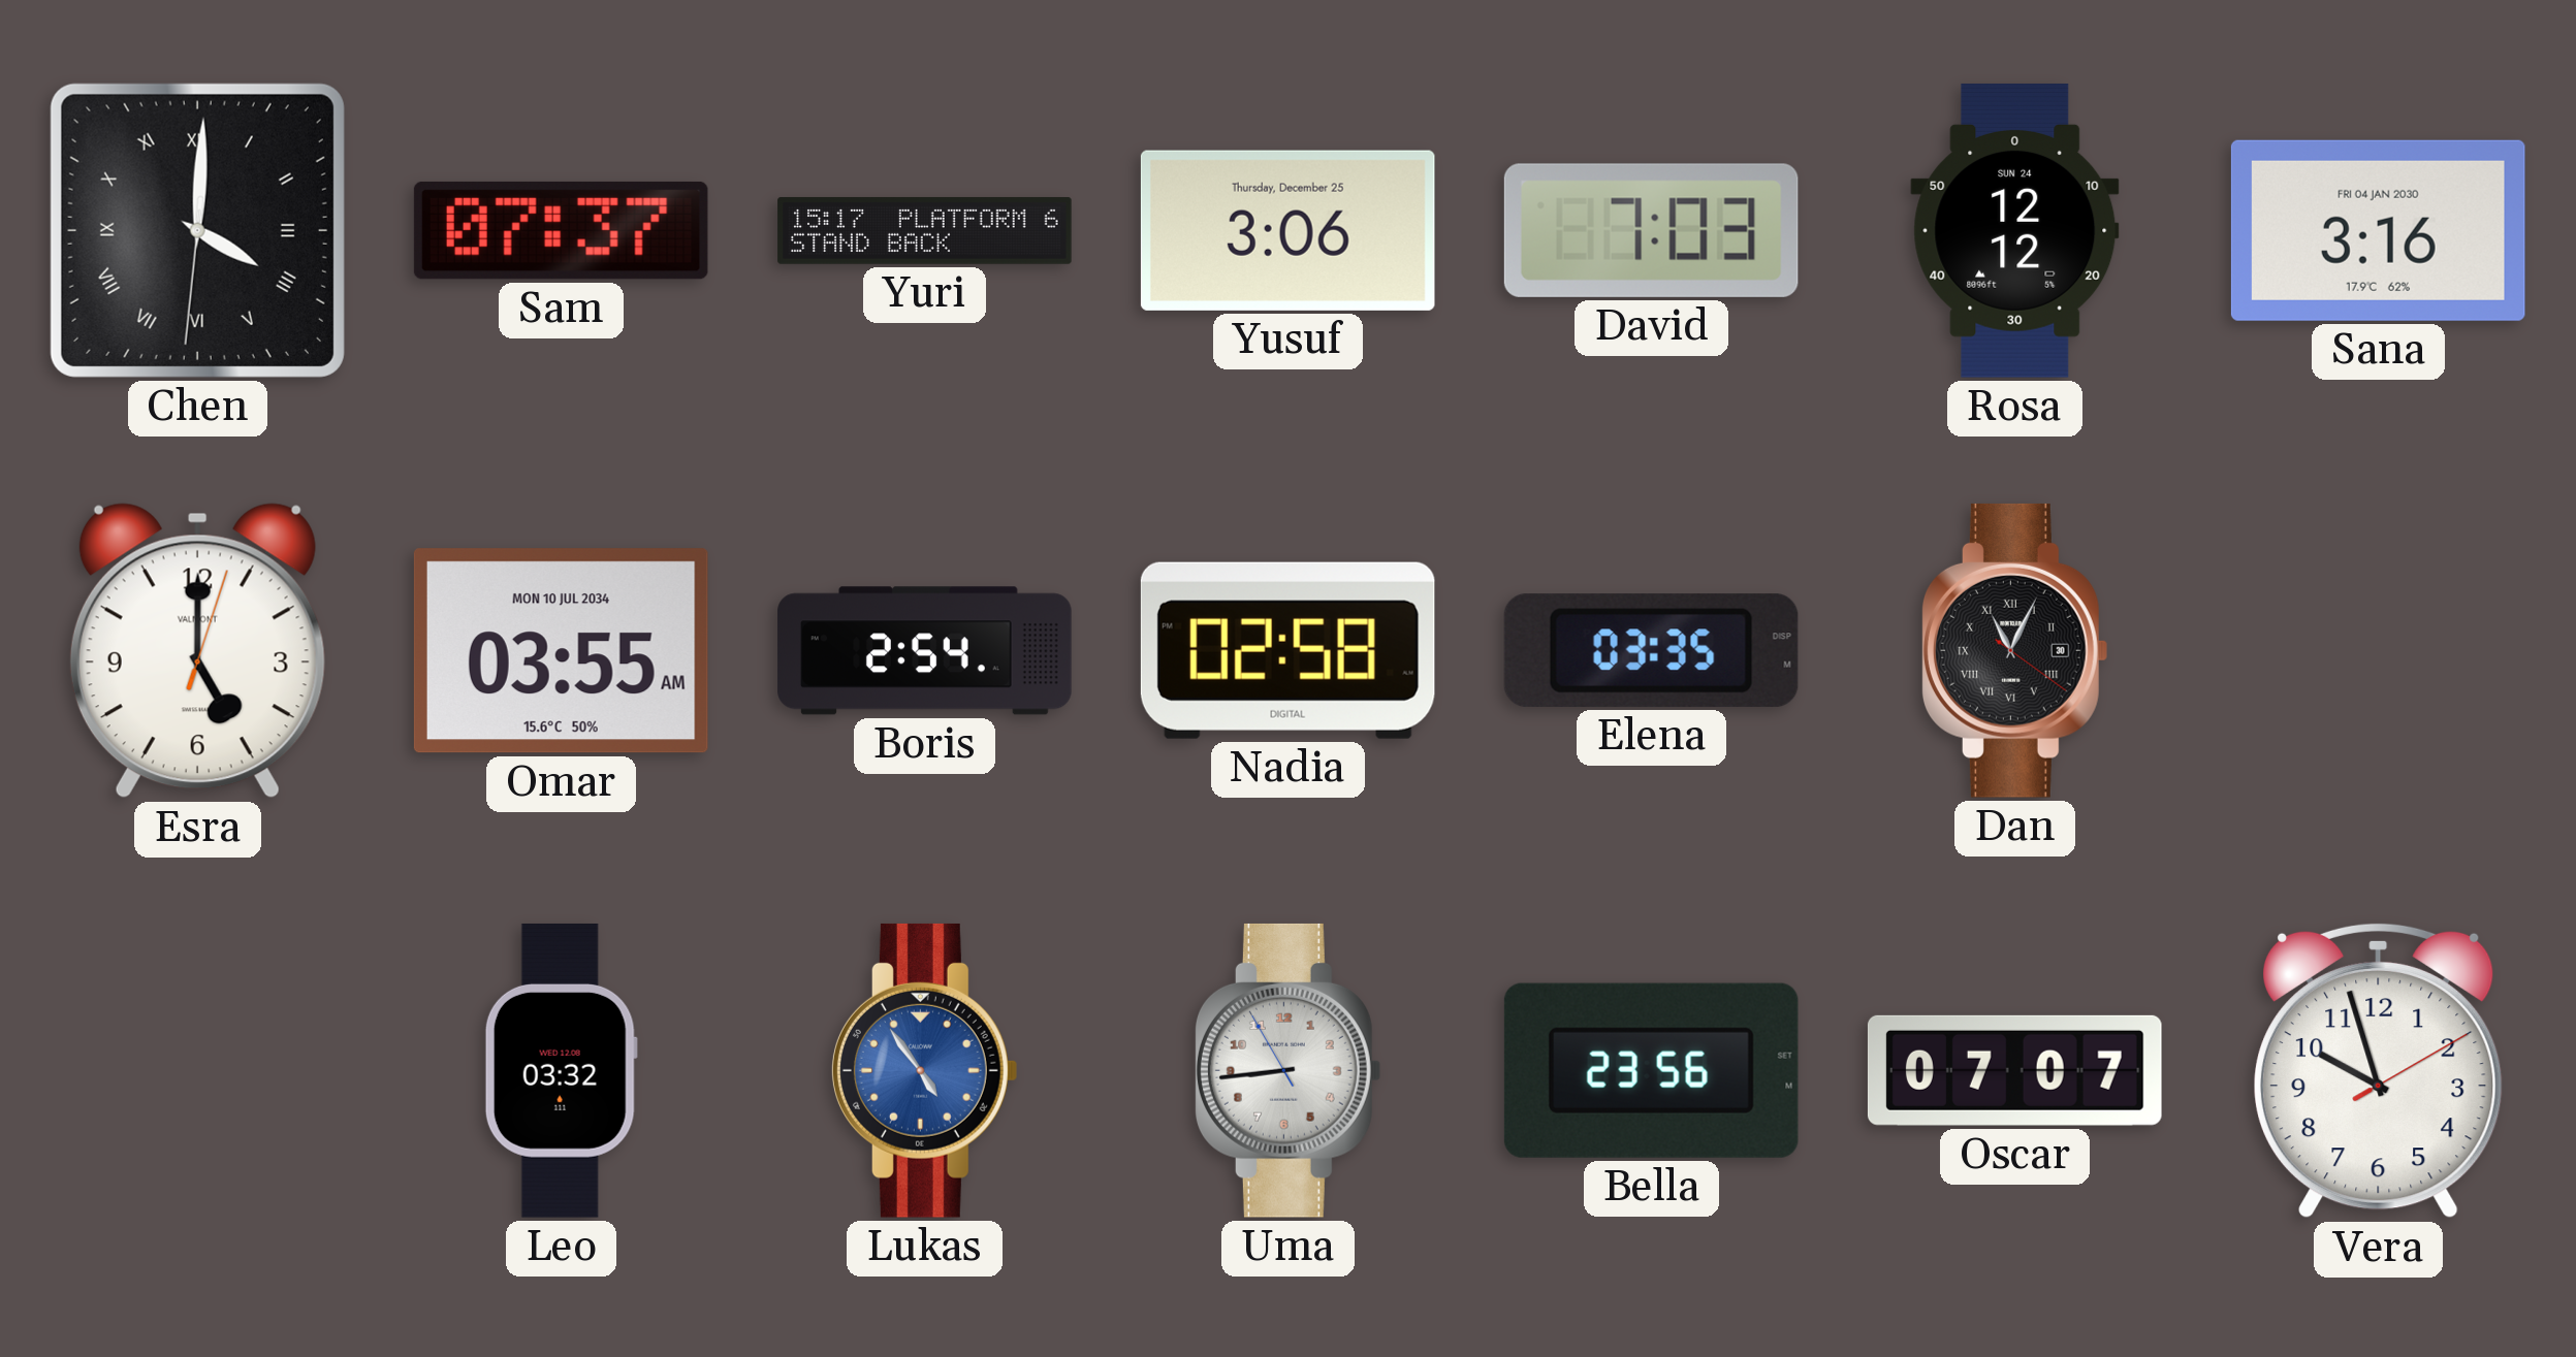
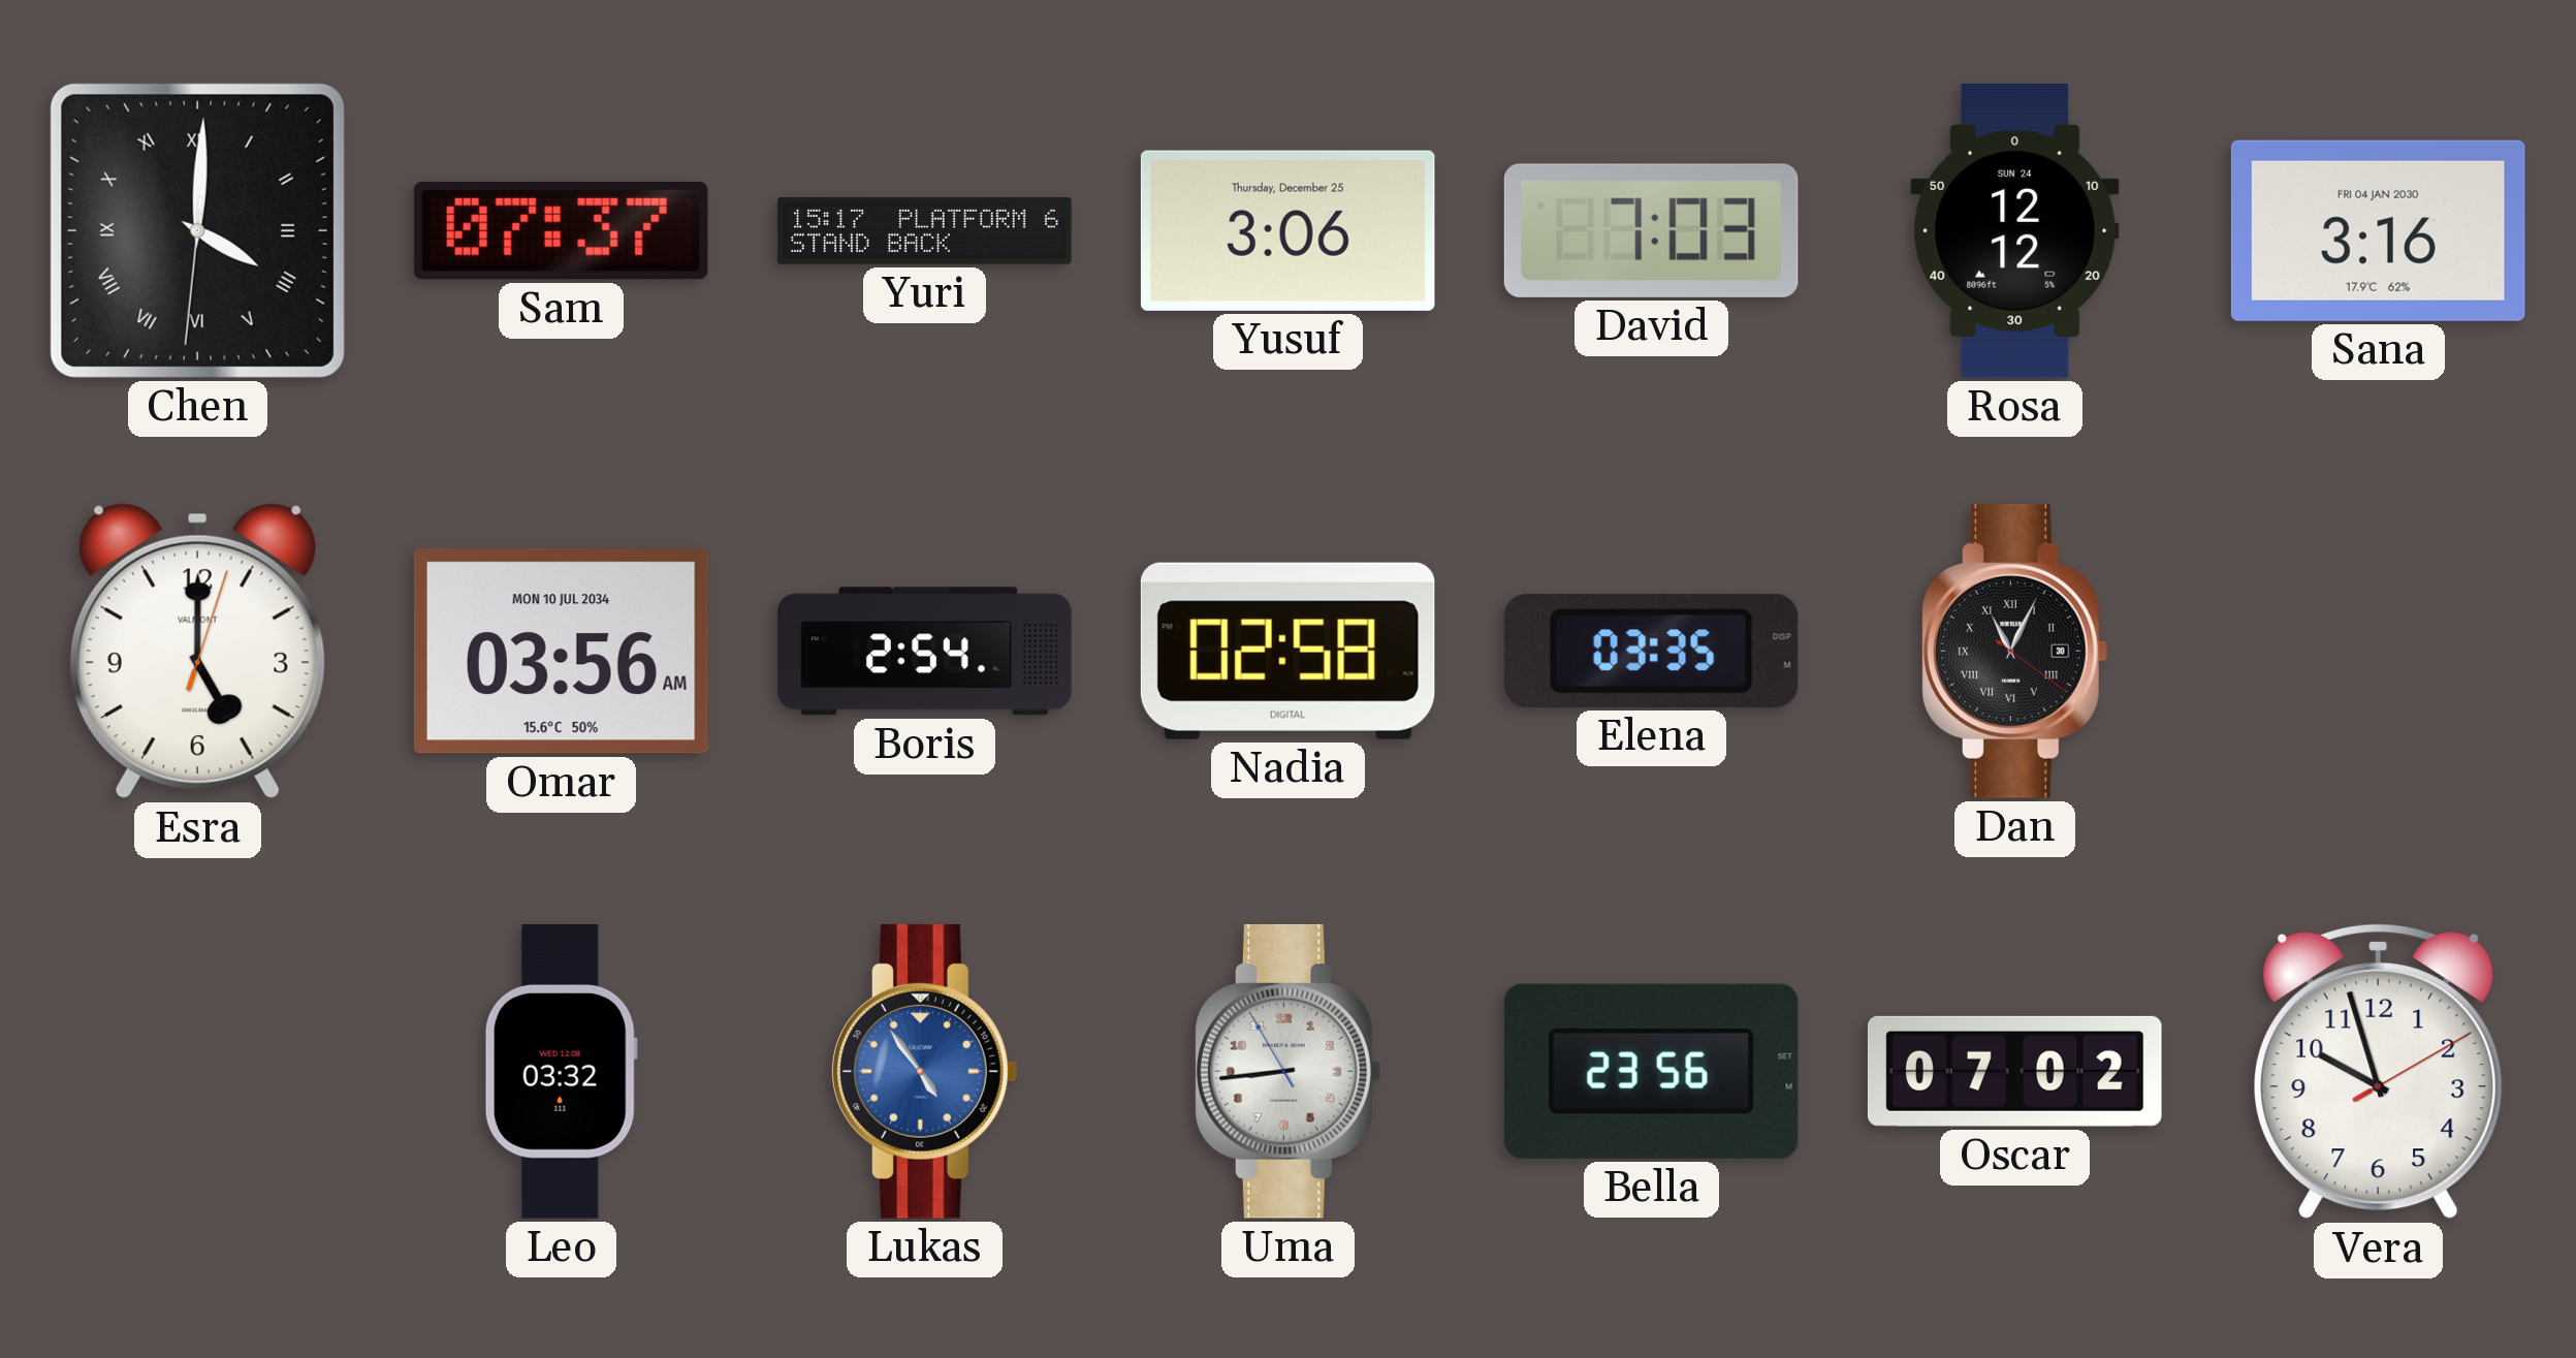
Omar: 03:55 -> 03:56 (561, 652)
Oscar: 07:07 -> 07:02 (2014, 1071)
